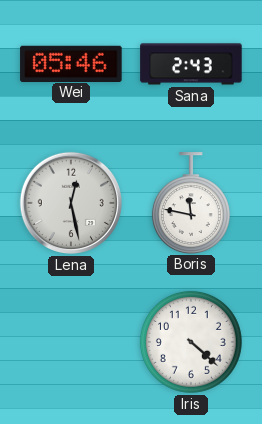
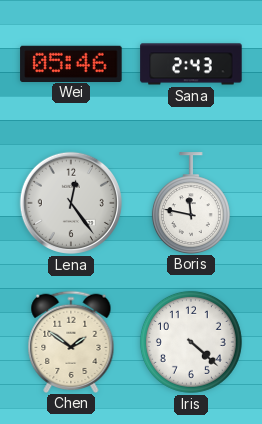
Lena: 12:28 -> 12:24 (71, 203)
Chen: none -> 1:51 (71, 341)
